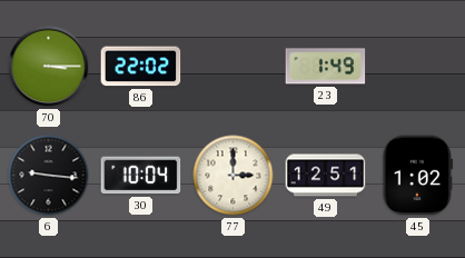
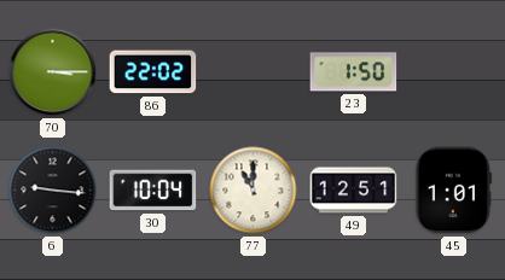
23: 1:49 -> 1:50 (354, 72)
77: 3:00 -> 11:00 (254, 191)
45: 1:02 -> 1:01 (453, 191)
